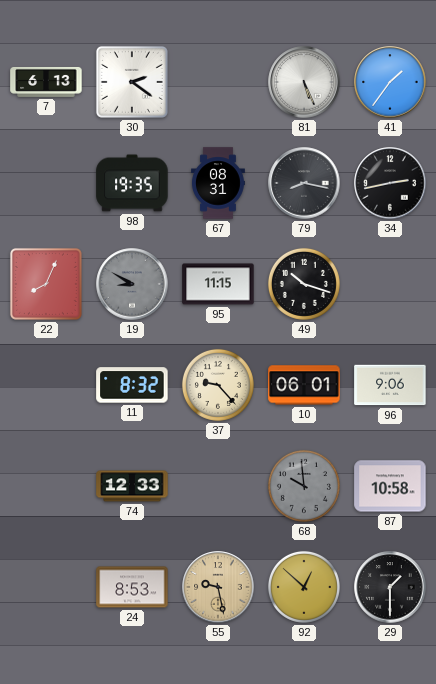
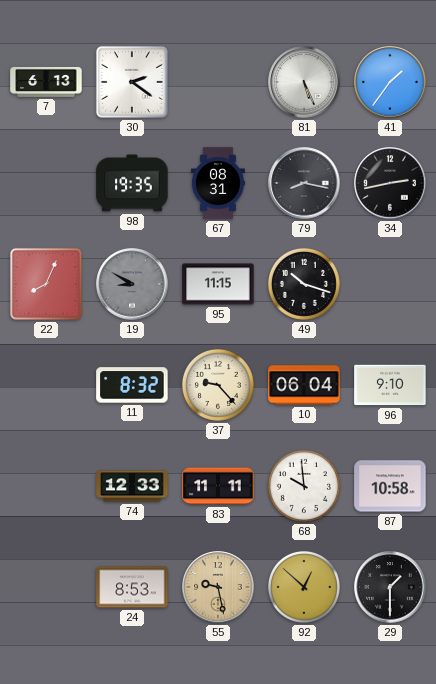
10: 06:01 -> 06:04 (304, 385)
96: 9:06 -> 9:10 (390, 385)
83: none -> 11:11 (218, 486)
68 dial: grey -> white (304, 486)
